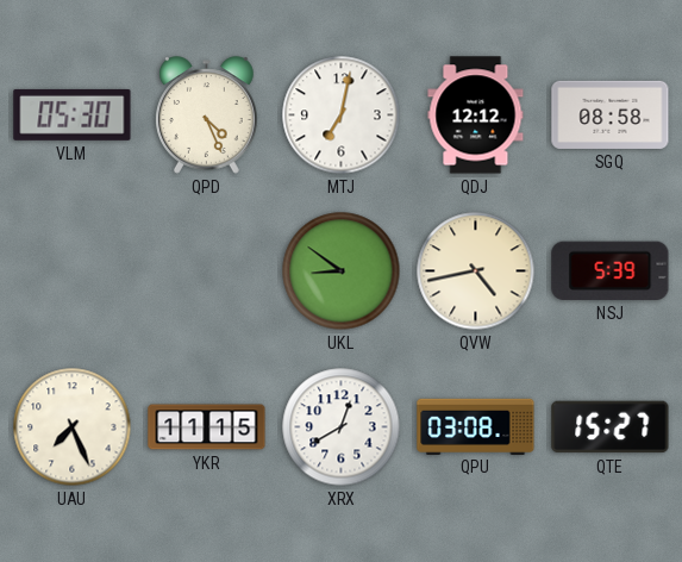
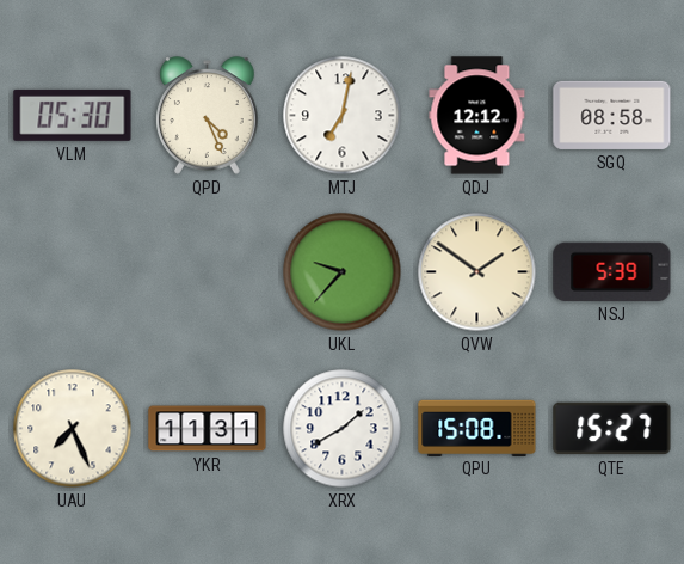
UKL: 8:51 -> 9:37 (343, 272)
QVW: 4:43 -> 1:51 (477, 272)
YKR: 11:15 -> 11:31 (208, 429)
XRX: 12:40 -> 1:40 (343, 429)
QPU: 03:08 -> 15:08 (477, 428)
